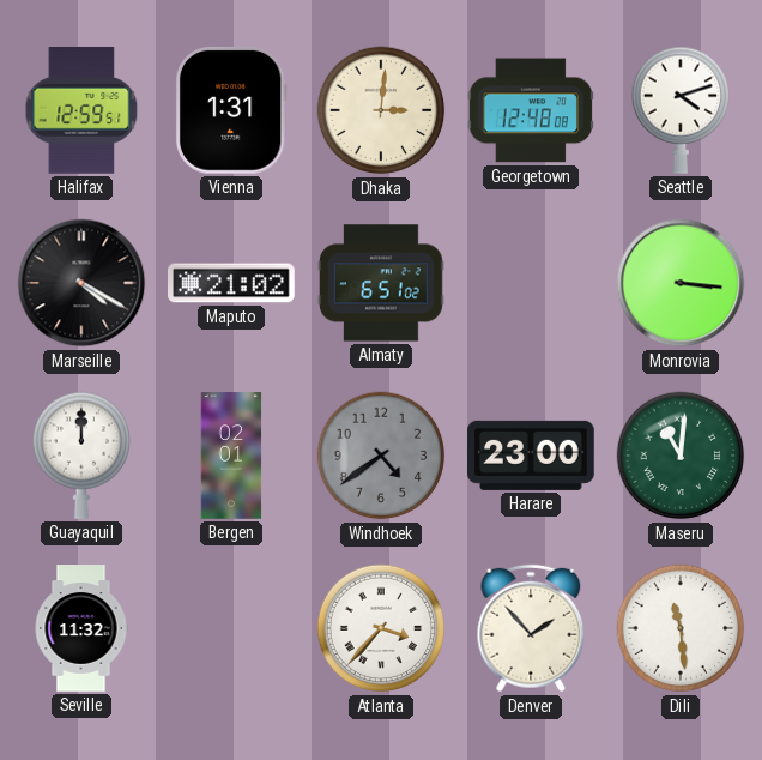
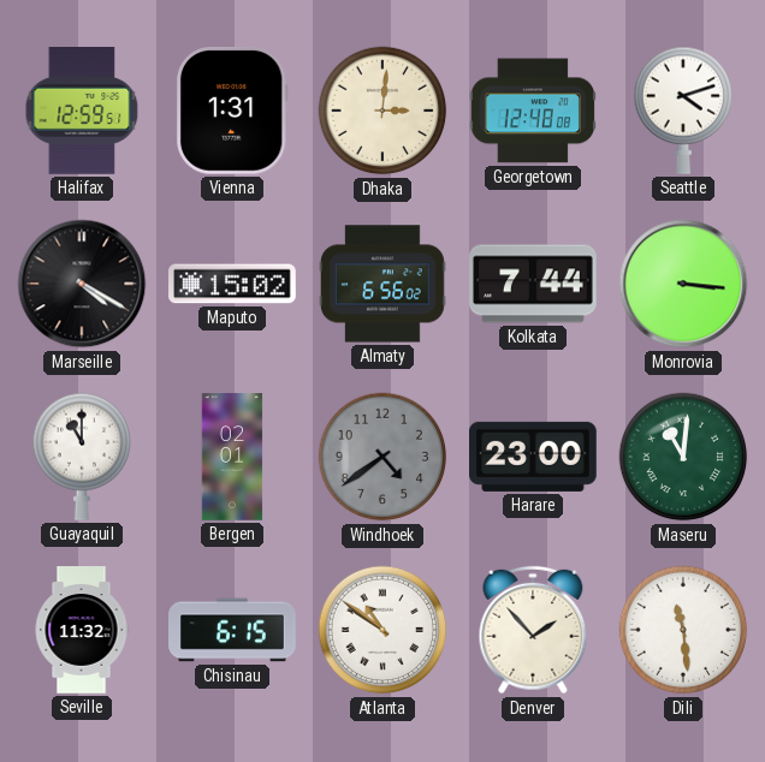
Maputo: 21:02 -> 15:02 (232, 284)
Almaty: 6:51 -> 6:56 (384, 284)
Kolkata: none -> 7:44 (534, 284)
Guayaquil: 12:00 -> 11:00 (82, 457)
Chisinau: none -> 6:15 (232, 630)
Atlanta: 3:37 -> 10:51 (382, 630)
